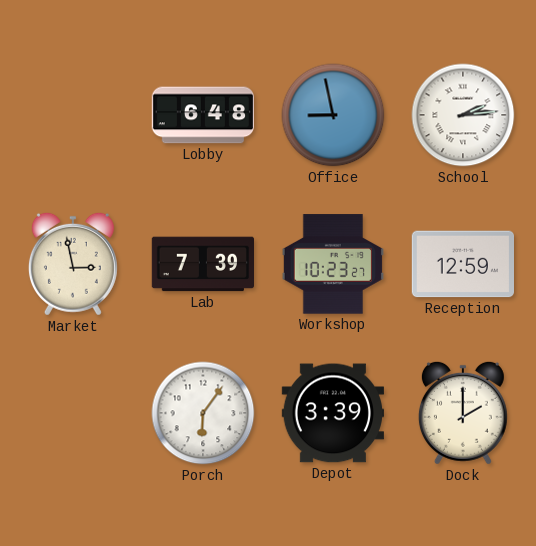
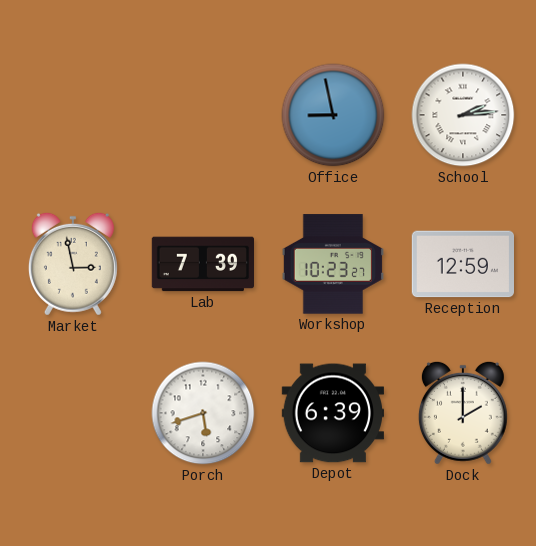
Lobby: 6:48 -> none (202, 115)
Porch: 6:06 -> 5:42 (203, 413)
Depot: 3:39 -> 6:39 (332, 413)
